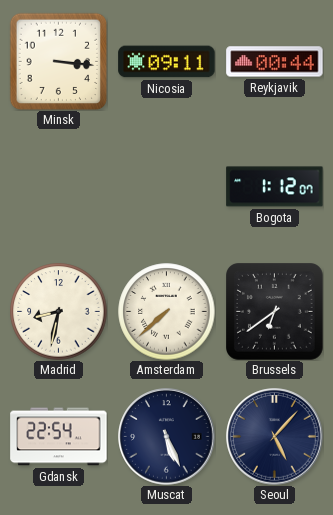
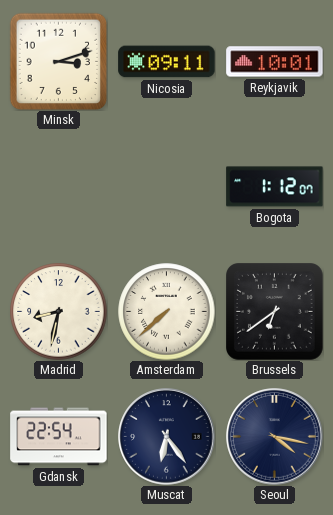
Minsk: 3:16 -> 3:12 (58, 61)
Reykjavik: 00:44 -> 10:01 (275, 62)
Muscat: 5:26 -> 6:24 (167, 437)
Seoul: 5:07 -> 4:17 (275, 437)
